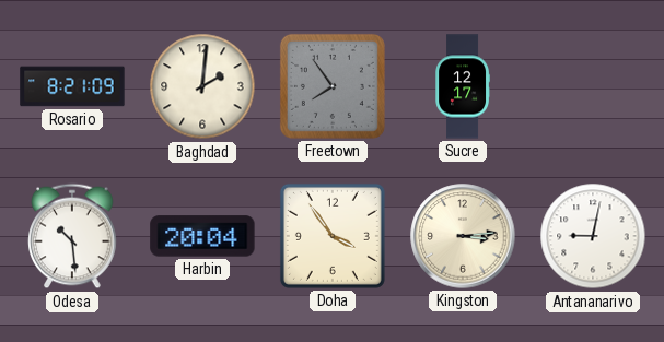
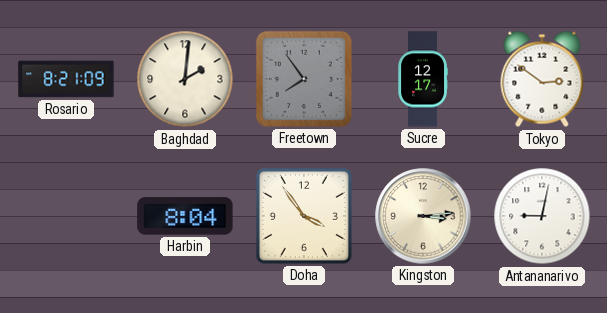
Tokyo: none -> 2:51 (542, 79)
Odesa: 10:29 -> none (72, 236)
Harbin: 20:04 -> 8:04 (185, 216)
